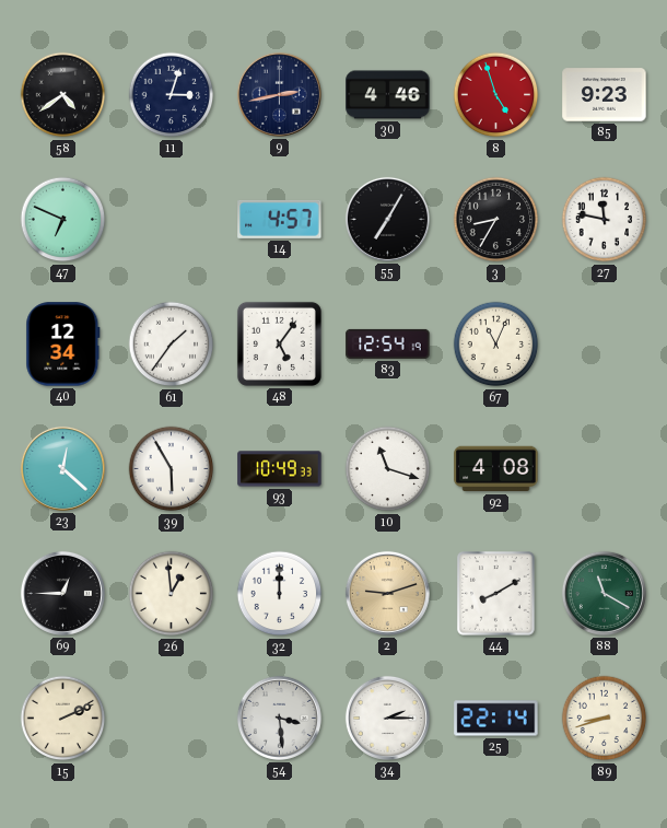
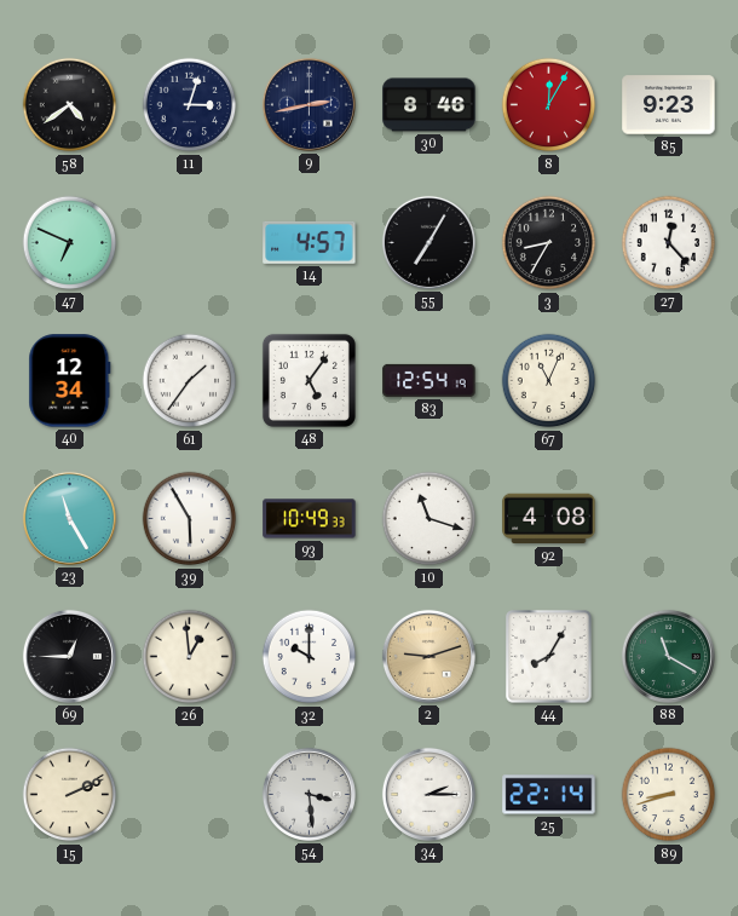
30: 4:46 -> 8:46 (429, 105)
8: 4:57 -> 12:05 (549, 105)
27: 11:47 -> 12:23 (669, 243)
23: 12:22 -> 11:25 (69, 518)
32: 12:00 -> 10:00 (310, 657)
44: 8:10 -> 8:05 (549, 657)
